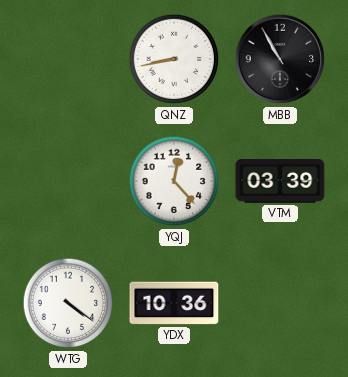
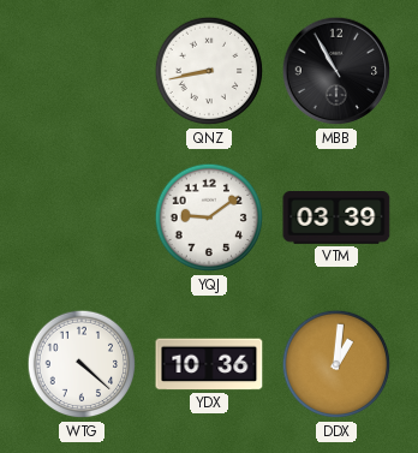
YQJ: 12:23 -> 9:09 (209, 217)
WTG: 4:21 -> 4:22 (82, 364)
DDX: none -> 1:01 (336, 364)
